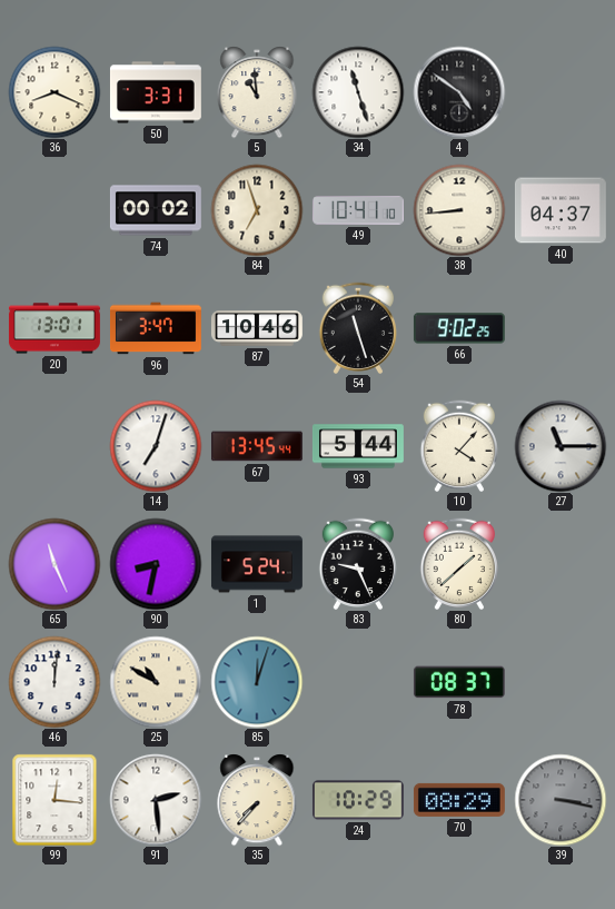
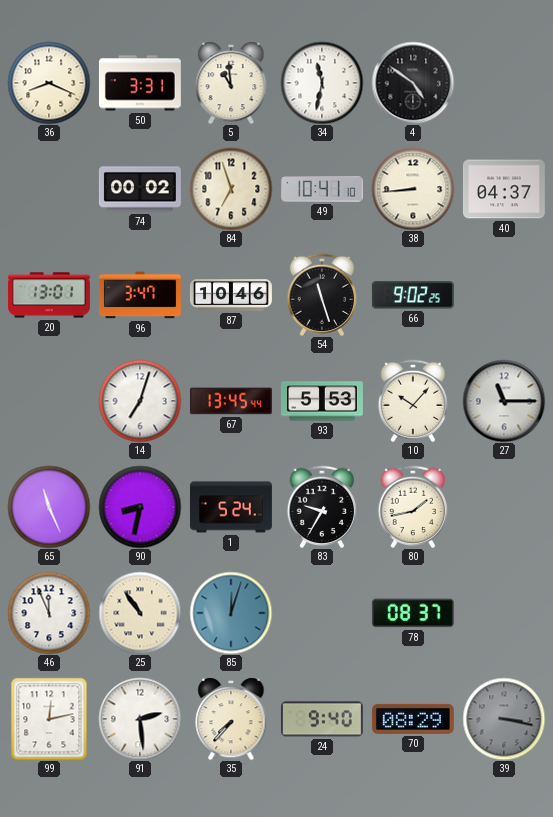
34: 11:27 -> 11:32 (322, 83)
93: 5:44 -> 5:53 (322, 401)
10: 4:07 -> 10:07 (412, 400)
83: 9:26 -> 9:35 (321, 506)
80: 1:38 -> 1:43 (412, 506)
46: 12:01 -> 11:56 (49, 613)
25: 10:50 -> 10:54 (140, 613)
99: 12:16 -> 12:13 (49, 719)
24: 10:29 -> 9:40 (322, 719)
